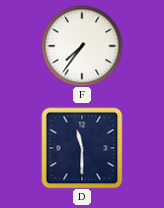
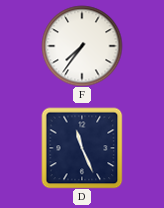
D: 11:30 -> 11:26 (82, 148)
